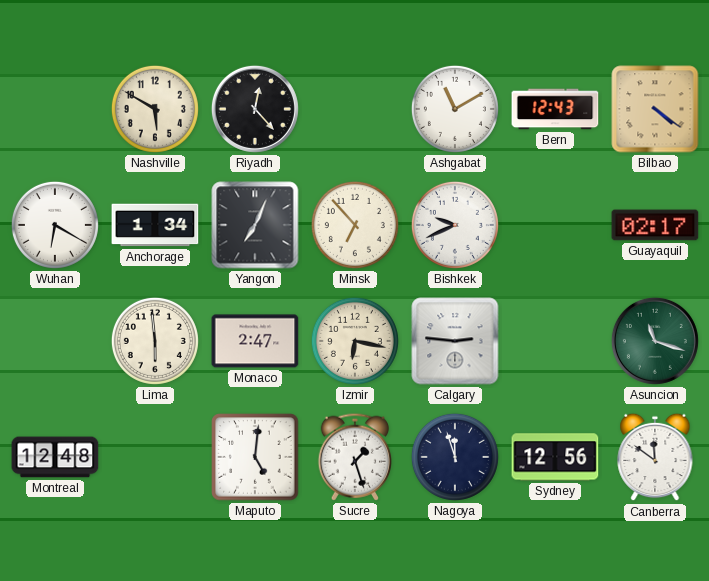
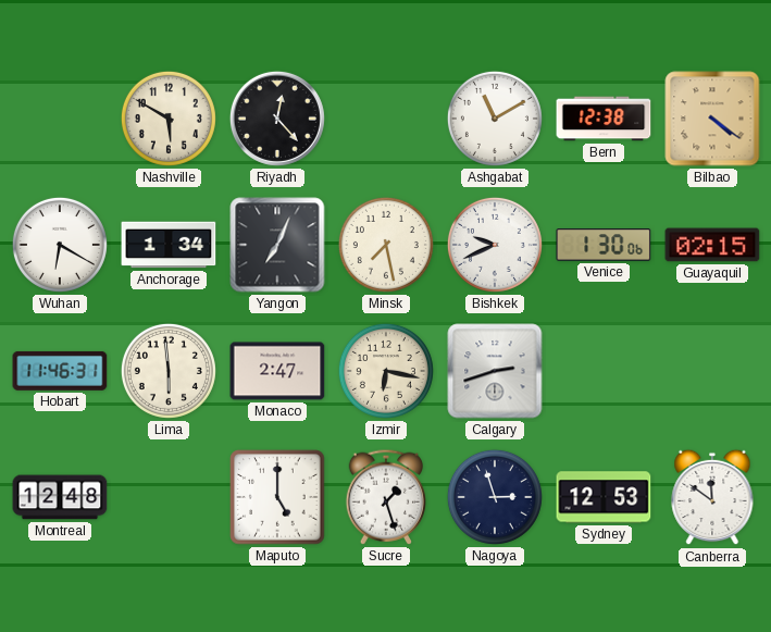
Bern: 12:43 -> 12:38 (604, 119)
Minsk: 6:53 -> 7:28 (386, 245)
Venice: none -> 1:30 (604, 245)
Guayaquil: 02:17 -> 02:15 (712, 245)
Hobart: none -> 11:46 (60, 371)
Calgary: 2:46 -> 2:42 (495, 371)
Asuncion: 11:18 -> none (655, 341)
Maputo: 5:01 -> 5:00 (277, 497)
Nagoya: 11:57 -> 2:57 (495, 497)
Sydney: 12:56 -> 12:53 (604, 497)
